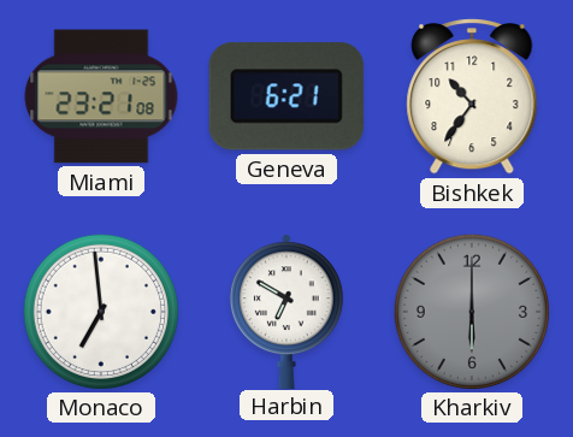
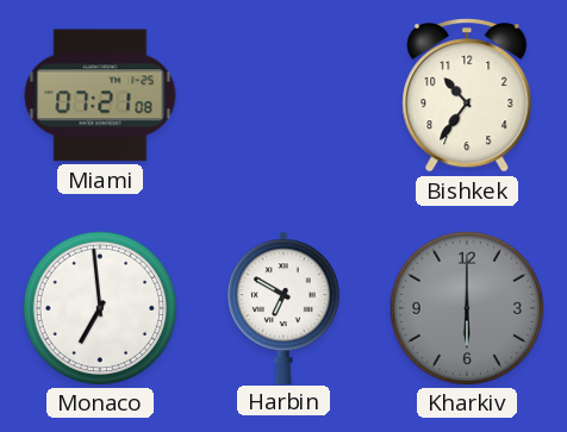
Miami: 23:21 -> 07:21 (100, 95)
Geneva: 6:21 -> none (286, 96)
